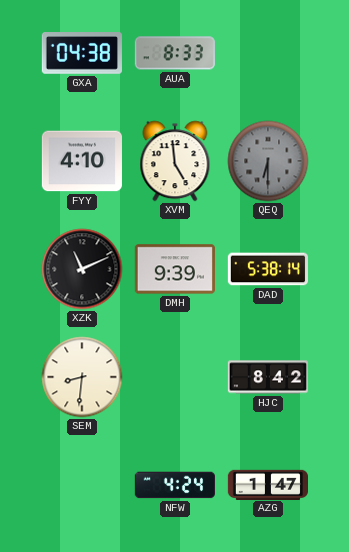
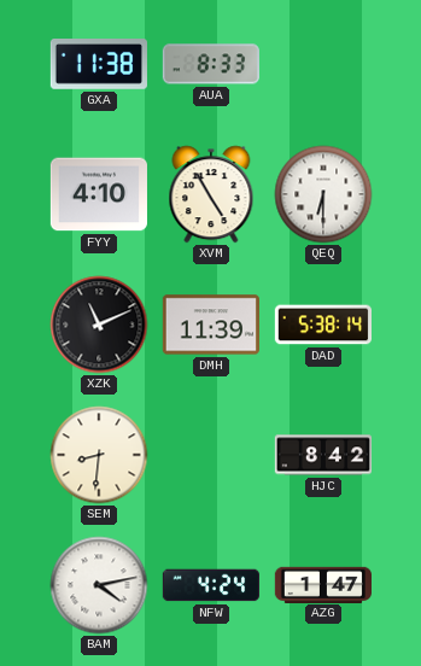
GXA: 04:38 -> 11:38 (99, 64)
XVM: 4:59 -> 4:55 (211, 194)
QEQ dial: grey -> white (323, 194)
DMH: 9:39 -> 11:39 (211, 325)
BAM: none -> 4:13 (99, 585)
